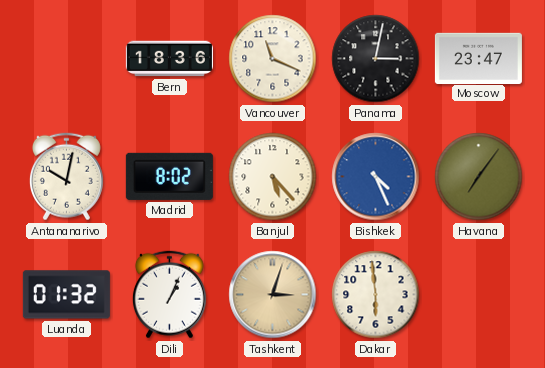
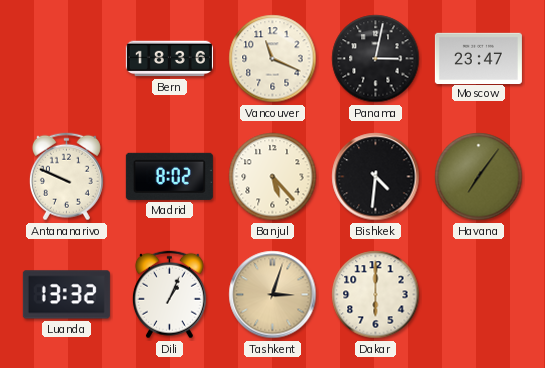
Antananarivo: 10:02 -> 9:49 (66, 177)
Bishkek: 4:26 -> 4:31 (376, 177)
Bishkek dial: blue -> black (376, 177)
Luanda: 01:32 -> 13:32 (66, 295)
Dakar: 5:59 -> 6:00 (376, 295)
